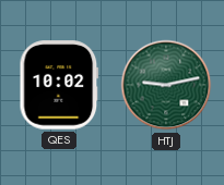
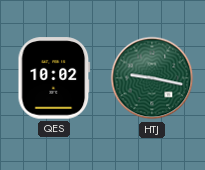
HTJ: 9:13 -> 9:17 (152, 78)
